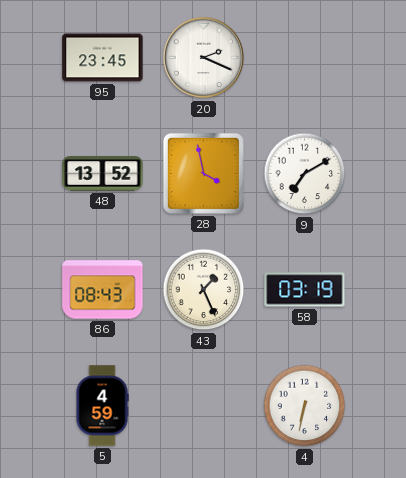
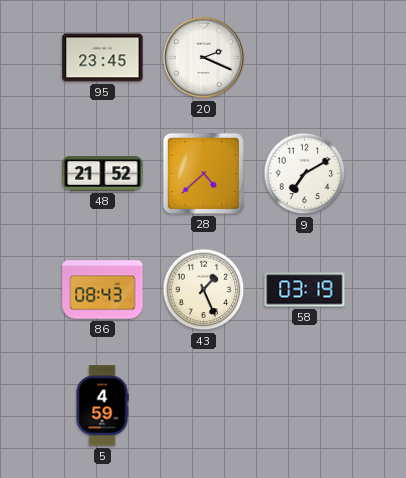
48: 13:52 -> 21:52 (103, 174)
28: 3:58 -> 4:38 (203, 173)
4: 6:32 -> none (305, 406)
